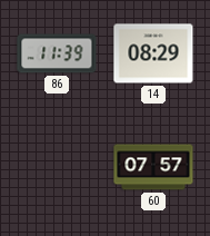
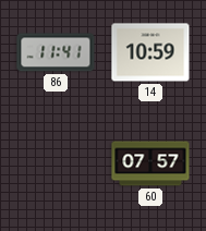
86: 11:39 -> 11:41 (56, 52)
14: 08:29 -> 10:59 (150, 52)
